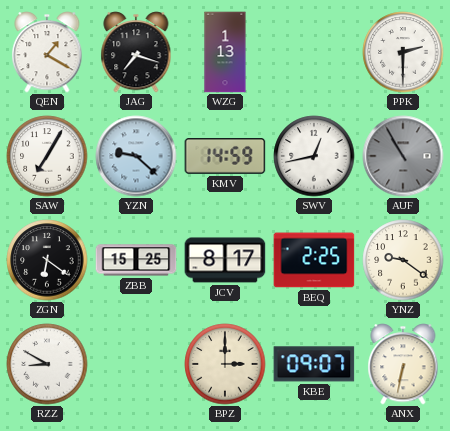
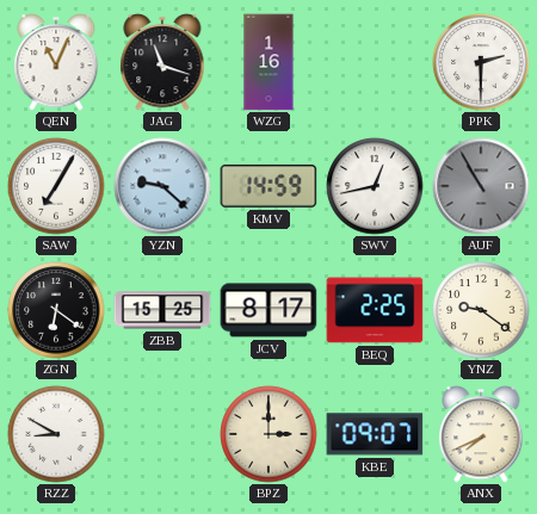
QEN: 1:20 -> 11:04 (56, 62)
JAG: 7:18 -> 11:18 (162, 62)
WZG: 1:13 -> 1:16 (268, 62)
ANX: 6:32 -> 7:41 (481, 434)
